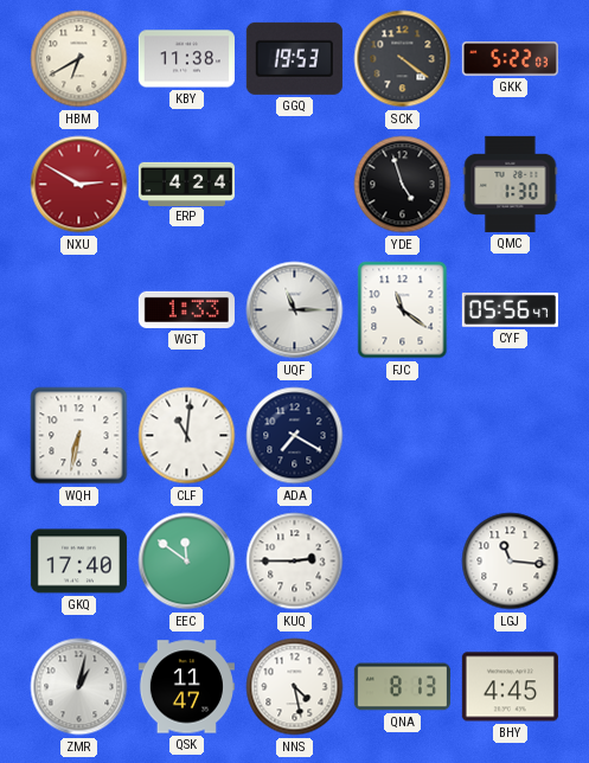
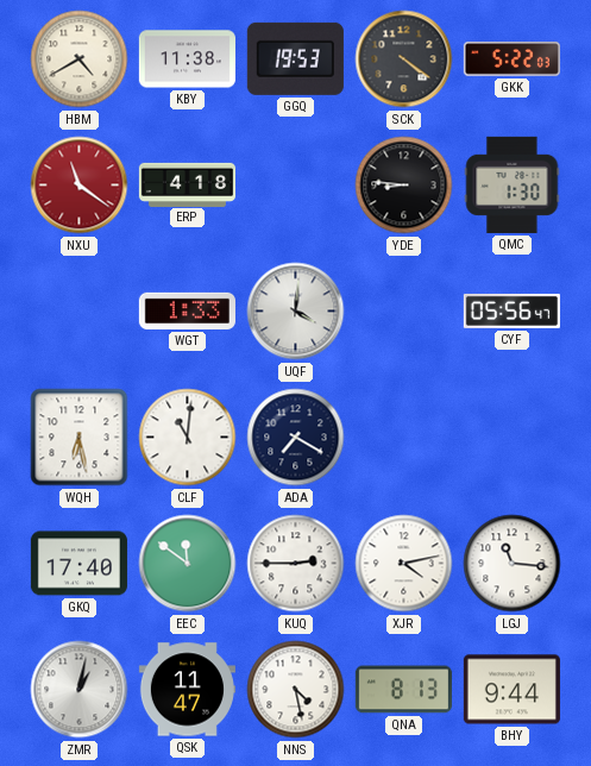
HBM: 6:40 -> 4:40 (80, 59)
NXU: 2:50 -> 11:21 (80, 186)
ERP: 4:24 -> 4:18 (187, 184)
YDE: 4:57 -> 8:46 (404, 186)
UQF: 11:15 -> 4:01 (296, 312)
FJC: 11:21 -> none (403, 310)
WQH: 6:32 -> 6:28 (80, 438)
XJR: none -> 4:13 (404, 564)
BHY: 4:45 -> 9:44 (511, 690)
